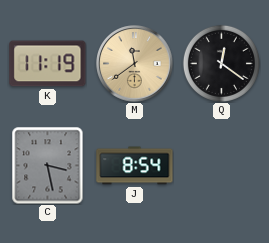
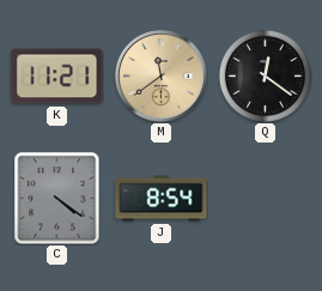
K: 11:19 -> 11:21 (57, 77)
C: 3:28 -> 4:21 (57, 198)
